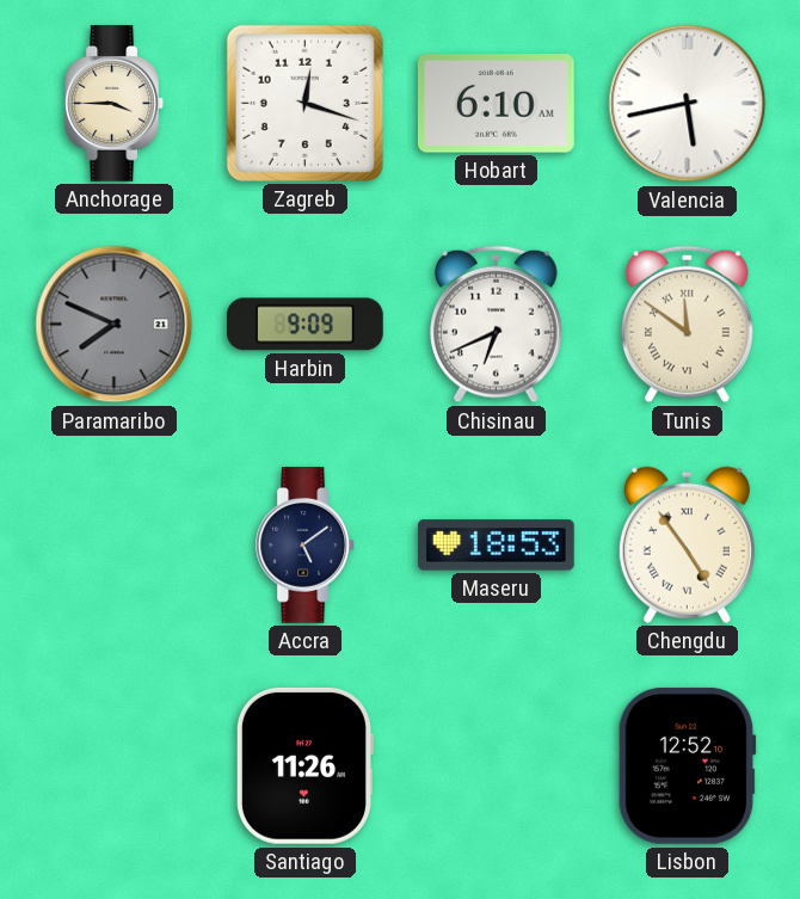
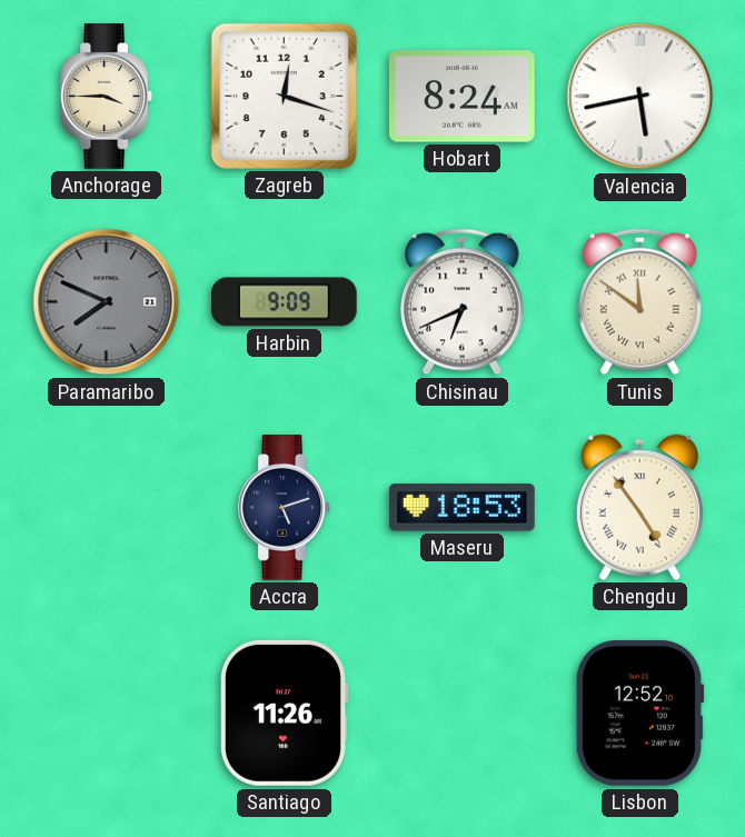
Hobart: 6:10 -> 8:24 (461, 97)
Accra: 5:09 -> 5:12 (284, 508)
